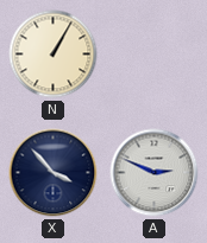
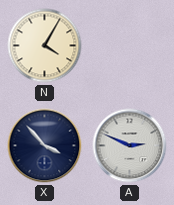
N: 1:05 -> 4:05 (45, 46)
